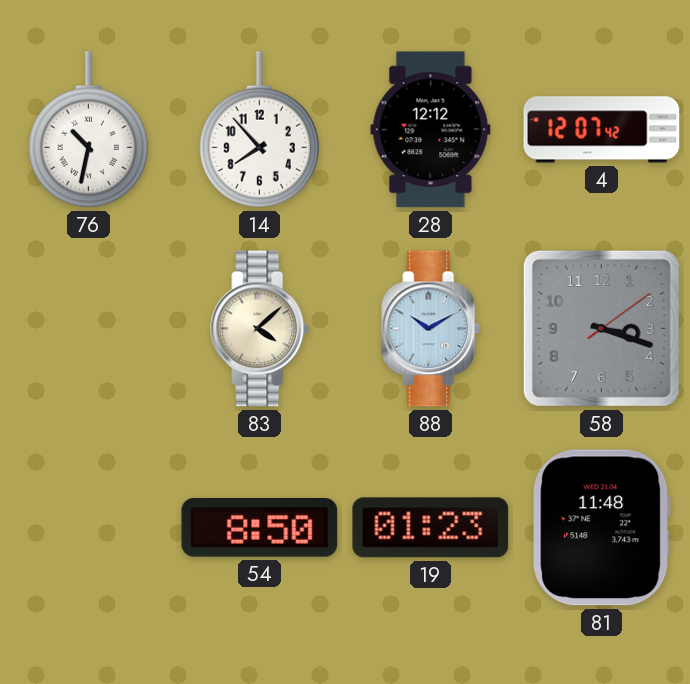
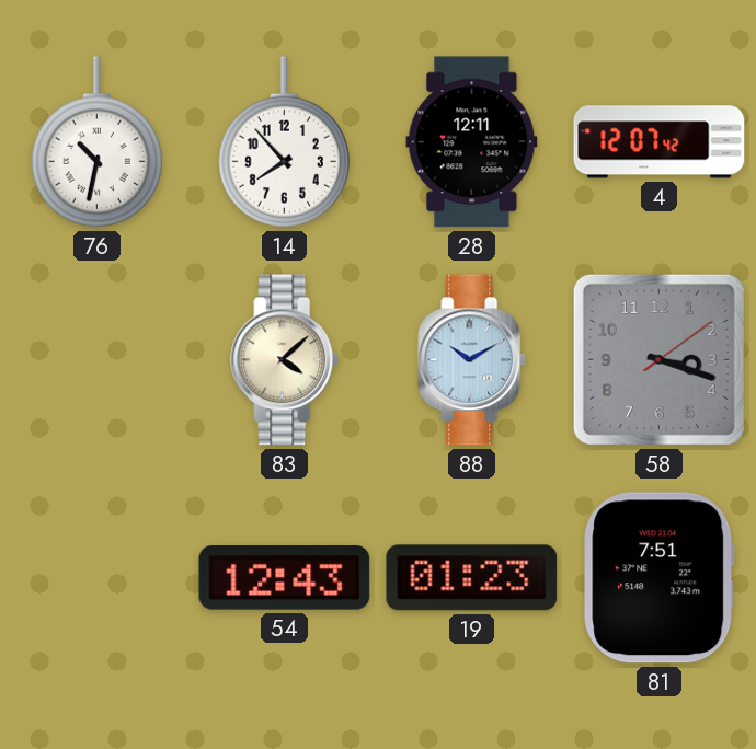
28: 12:12 -> 12:11 (472, 142)
54: 8:50 -> 12:43 (285, 578)
81: 11:48 -> 7:51 (660, 578)
